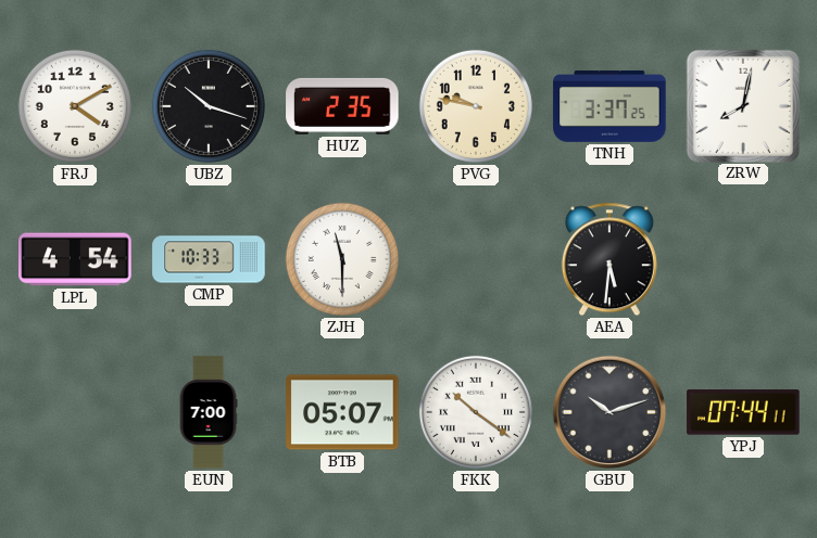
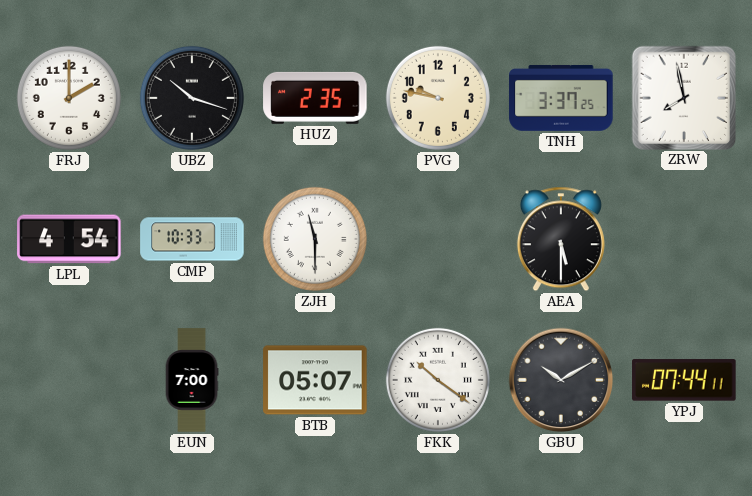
FRJ: 4:10 -> 2:00 (69, 98)
ZRW: 8:02 -> 7:58 (683, 97)
AEA: 5:31 -> 5:30 (561, 239)
GBU: 10:12 -> 10:10 (561, 380)
